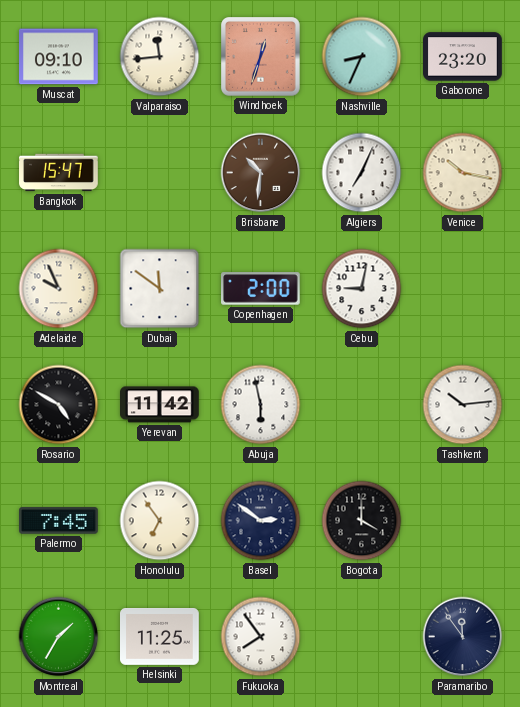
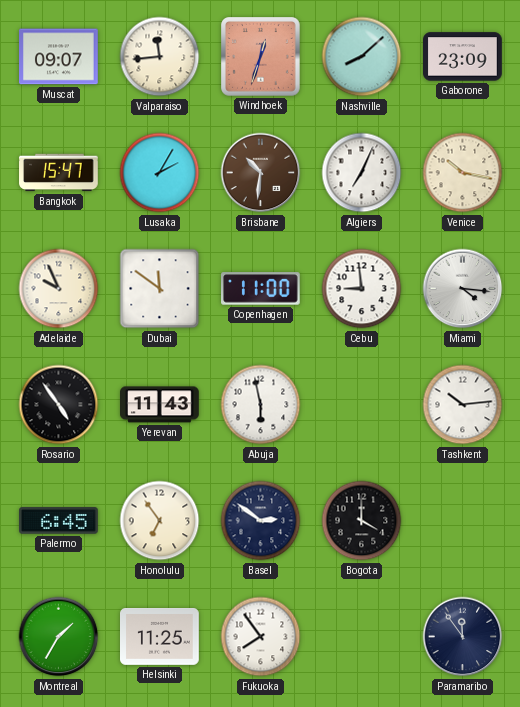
Muscat: 09:10 -> 09:07 (59, 57)
Nashville: 8:34 -> 8:08 (362, 57)
Gaborone: 23:20 -> 23:09 (463, 57)
Lusaka: none -> 2:05 (160, 173)
Copenhagen: 2:00 -> 11:00 (261, 289)
Cebu: 9:02 -> 8:59 (362, 289)
Miami: none -> 4:16 (463, 289)
Rosario: 4:50 -> 4:54 (59, 405)
Yerevan: 11:42 -> 11:43 (160, 405)
Palermo: 7:45 -> 6:45 (59, 521)
